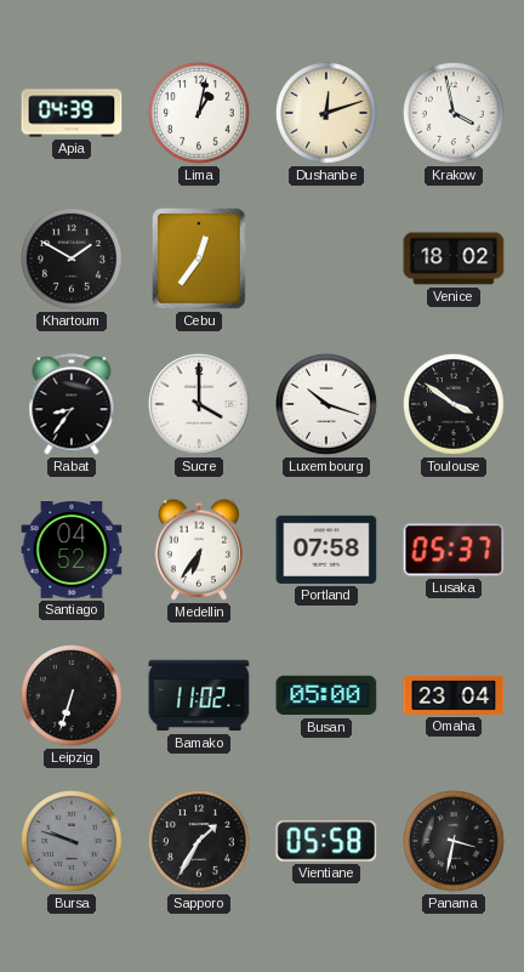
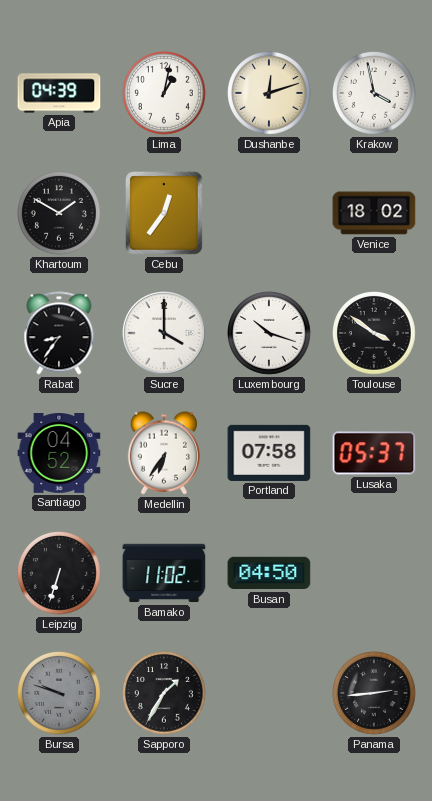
Busan: 05:00 -> 04:50 (269, 573)
Omaha: 23:04 -> none (454, 695)
Vientiane: 05:58 -> none (326, 841)
Panama: 3:32 -> 2:44 (375, 694)
